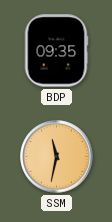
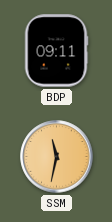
BDP: 09:35 -> 09:11 (56, 51)
